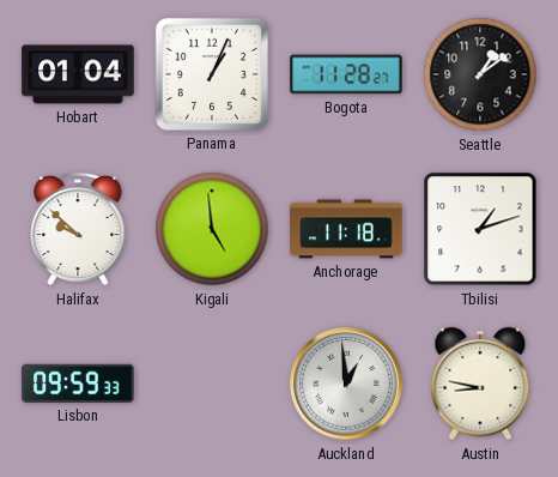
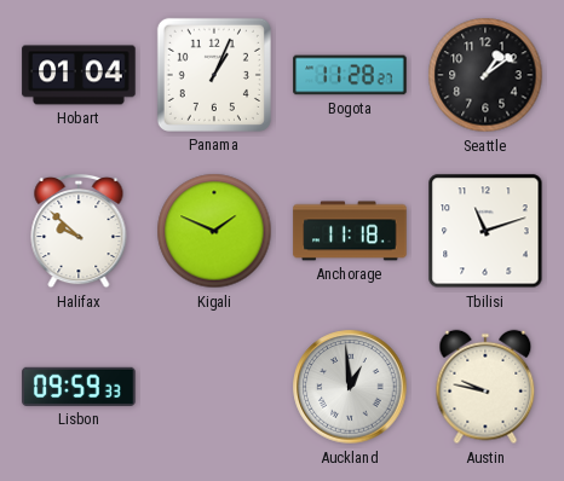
Kigali: 4:59 -> 1:49 (214, 231)
Tbilisi: 1:12 -> 11:12 (485, 231)
Austin: 8:47 -> 9:47 (485, 387)
